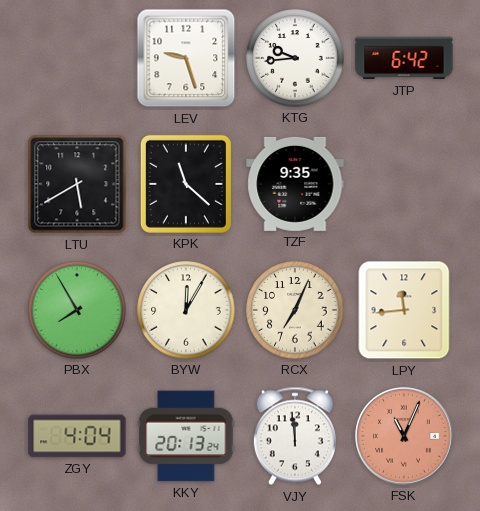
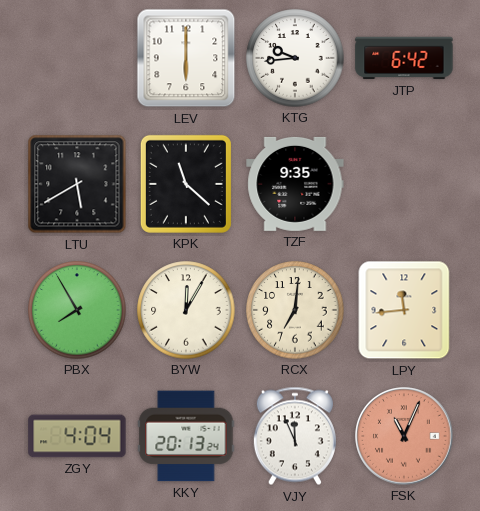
LEV: 9:27 -> 6:00 (186, 58)
RCX: 7:04 -> 7:01 (295, 310)
VJY: 11:59 -> 11:56 (295, 436)
